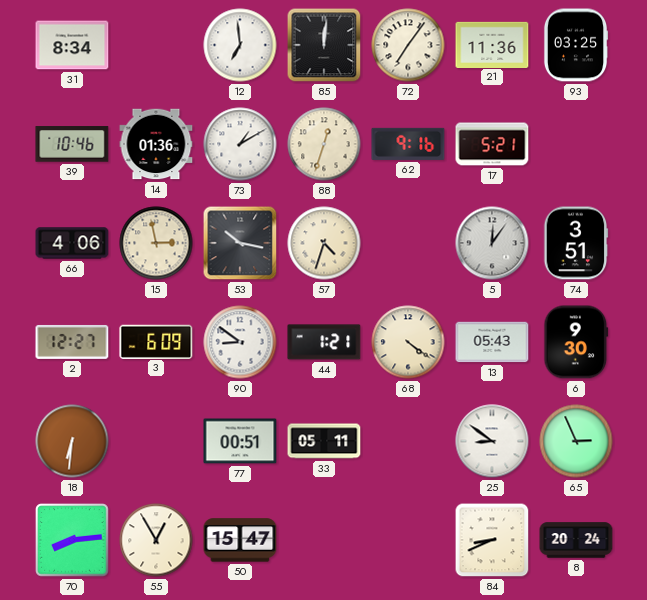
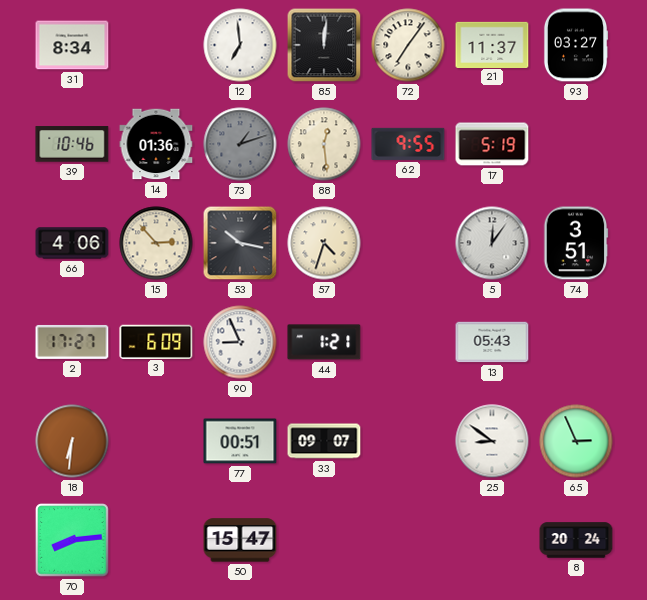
21: 11:36 -> 11:37 (492, 44)
93: 03:25 -> 03:27 (576, 45)
73: 1:10 -> 1:12 (240, 144)
73 dial: white -> grey (240, 144)
88: 12:33 -> 12:29 (324, 144)
62: 9:16 -> 9:55 (408, 144)
17: 5:21 -> 5:19 (492, 144)
15: 2:58 -> 2:53 (156, 243)
2: 12:27 -> 17:27 (72, 342)
90: 8:51 -> 8:56 (240, 342)
68: 4:21 -> none (408, 342)
6: 9:30 -> none (576, 342)
33: 05:11 -> 09:07 (324, 441)
55: 12:55 -> none (156, 540)
84: 8:41 -> none (492, 540)
